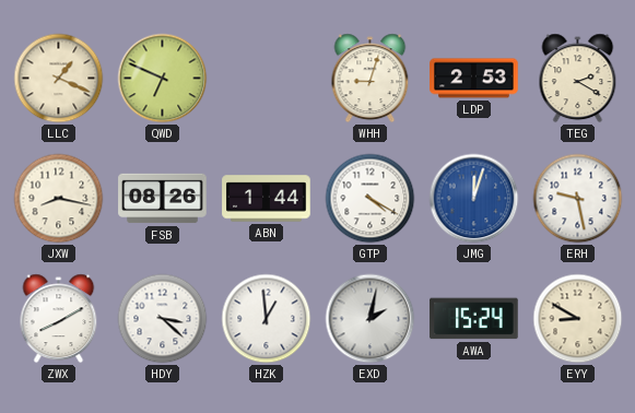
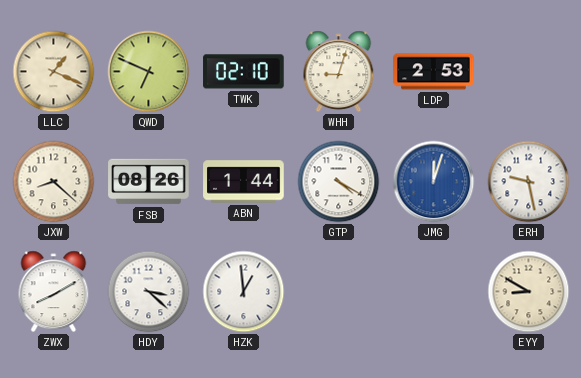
TWK: none -> 02:10 (244, 72)
TEG: 2:20 -> none (578, 79)
JXW: 8:17 -> 8:22 (54, 182)
EXD: 2:02 -> none (371, 319)
AWA: 15:24 -> none (474, 319)
